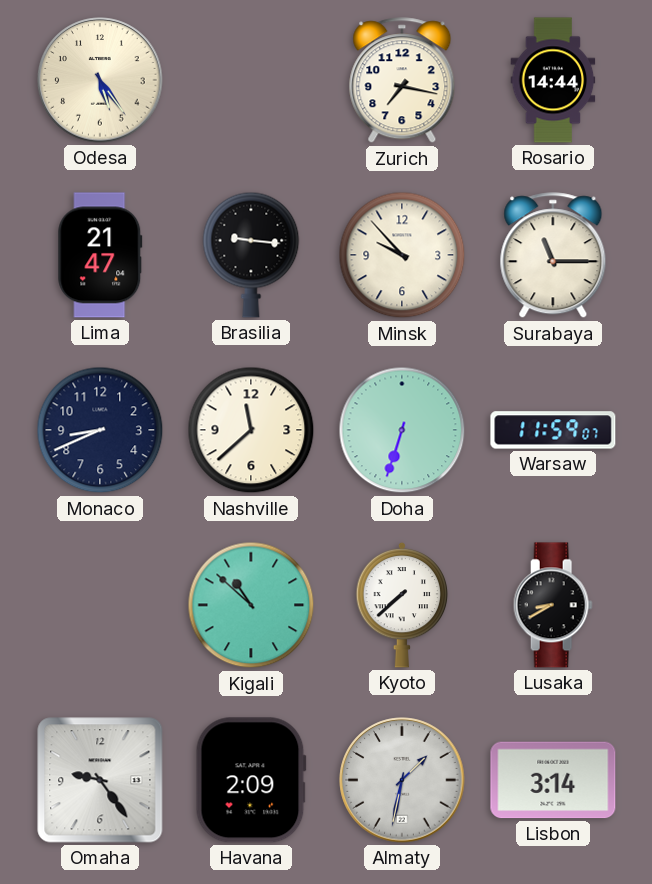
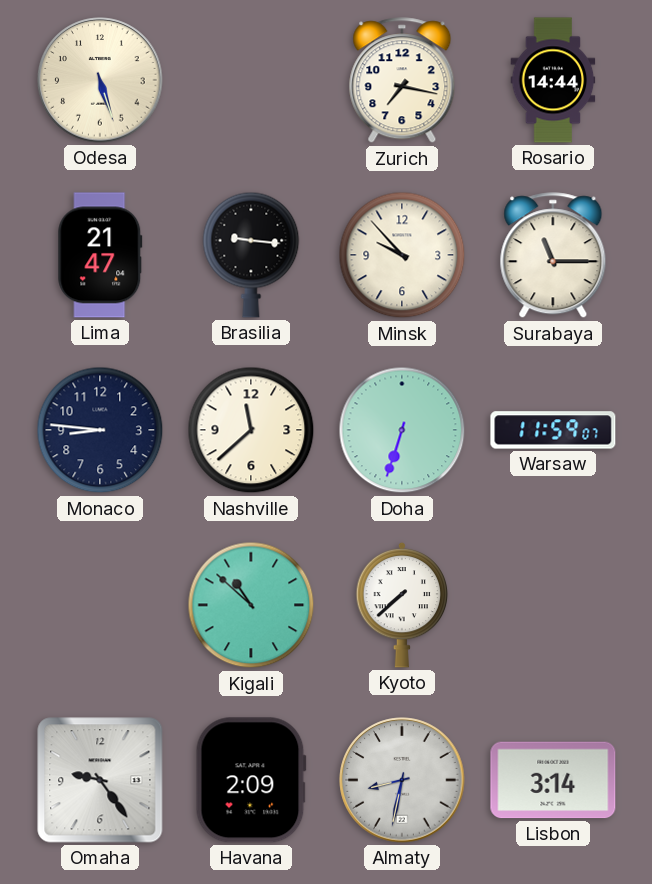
Odesa: 5:24 -> 5:27 (100, 80)
Monaco: 8:41 -> 8:46 (100, 430)
Lusaka: 8:40 -> none (553, 605)
Almaty: 1:32 -> 8:32 (402, 780)
